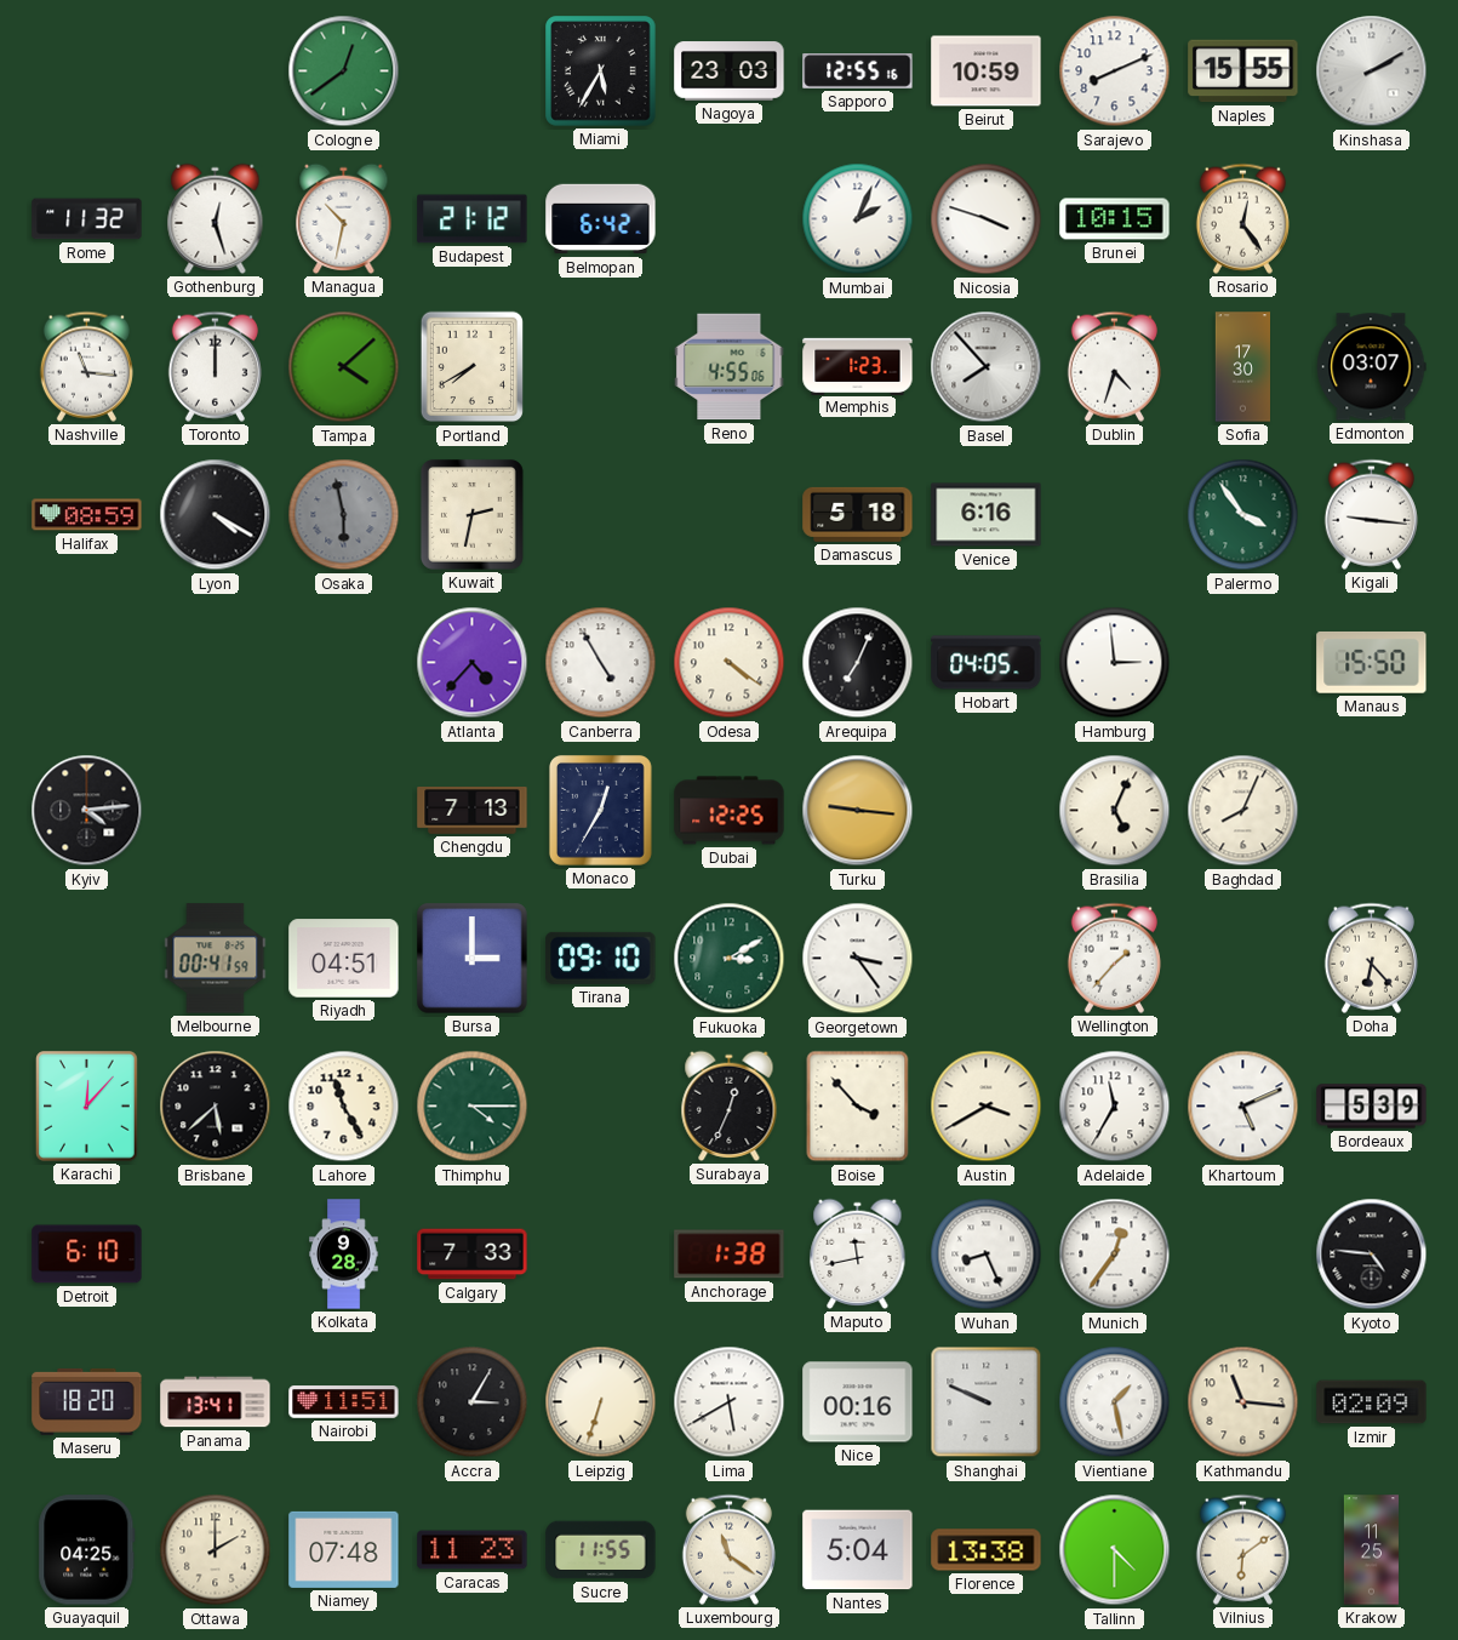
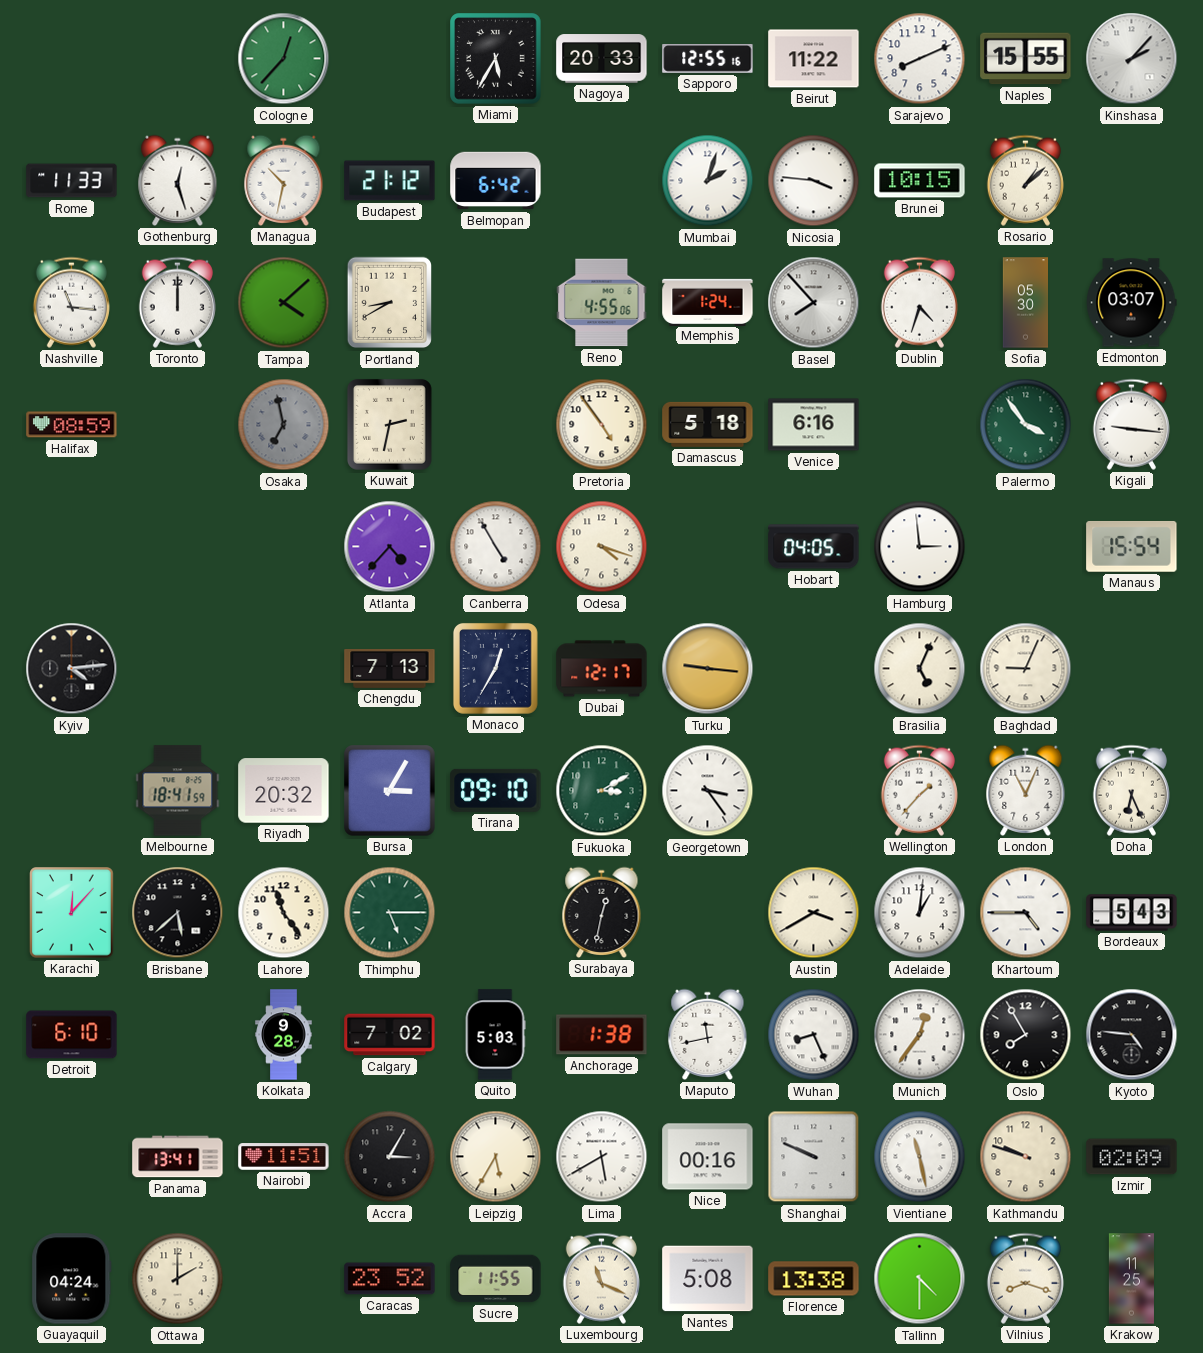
Cologne: 12:39 -> 12:37 (284, 59)
Nagoya: 23:03 -> 20:33 (602, 59)
Beirut: 10:59 -> 11:22 (814, 59)
Kinshasa: 2:10 -> 2:07 (1132, 59)
Rome: 11:32 -> 11:33 (72, 181)
Mumbai: 2:04 -> 2:03 (708, 181)
Nicosia: 3:48 -> 3:46 (814, 181)
Rosario: 12:24 -> 1:08 (1025, 180)
Portland: 7:40 -> 8:40 (390, 303)
Memphis: 1:23 -> 1:24 (708, 302)
Sofia: 17:30 -> 05:30 (1025, 303)
Lyon: 4:20 -> none (216, 515)
Osaka: 5:58 -> 6:58 (284, 425)
Pretoria: none -> 4:54 (602, 425)
Odesa: 4:21 -> 4:18 (602, 547)
Arequipa: 7:04 -> none (858, 663)
Manaus: 15:50 -> 15:54 (1132, 546)
Dubai: 12:25 -> 12:17 (602, 669)
Baghdad: 8:04 -> 9:04 (1026, 669)
Melbourne: 00:41 -> 18:41 (178, 791)
Riyadh: 04:51 -> 20:32 (284, 791)
Bursa: 3:00 -> 3:05 (390, 791)
London: none -> 11:04 (1026, 790)
Doha: 6:23 -> 6:26 (1131, 790)
Lahore: 11:25 -> 11:24 (284, 913)
Thimphu: 4:15 -> 5:15 (390, 913)
Surabaya: 12:34 -> 12:32 (602, 912)
Boise: 3:53 -> none (858, 1107)
Adelaide: 11:35 -> 1:01 (920, 913)
Khartoum: 5:11 -> 4:45 (1026, 913)
Bordeaux: 5:39 -> 5:43 (1132, 913)
Calgary: 7:33 -> 7:02 (390, 1035)
Quito: none -> 5:03 (495, 1035)
Oslo: none -> 7:55 (1026, 1035)
Maseru: 18:20 -> none (87, 1401)
Leipzig: 6:33 -> 5:35 (496, 1157)
Vientiane: 1:28 -> 11:28 (920, 1157)
Kathmandu: 11:16 -> 9:48 (1026, 1157)
Guayaquil: 04:25 -> 04:24 (72, 1279)
Niamey: 07:48 -> none (344, 1549)
Caracas: 11:23 -> 23:52 (390, 1279)
Luxembourg: 11:21 -> 11:19 (601, 1278)
Nantes: 5:04 -> 5:08 (708, 1279)
Vilnius: 6:09 -> 8:18 (1025, 1278)
